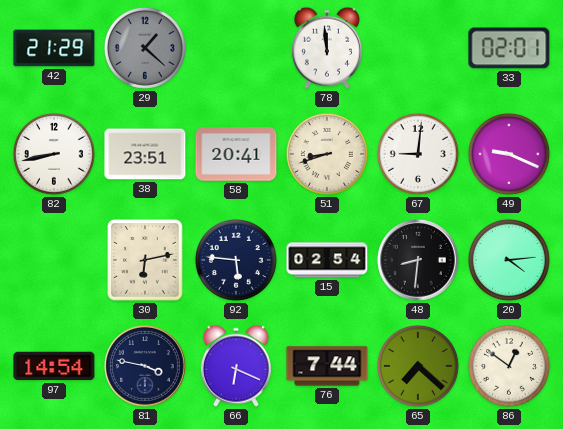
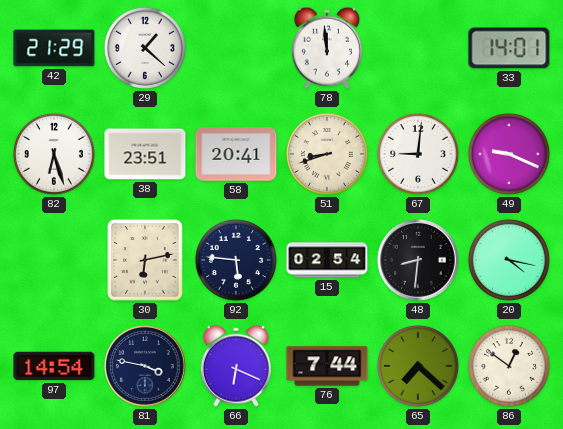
29 dial: grey -> white (145, 48)
33: 02:01 -> 14:01 (509, 48)
82: 8:43 -> 6:27 (54, 154)
20: 4:14 -> 4:17 (509, 260)
